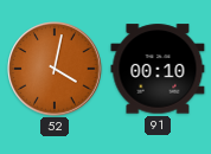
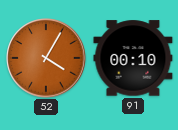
52: 4:02 -> 4:05 (46, 58)
